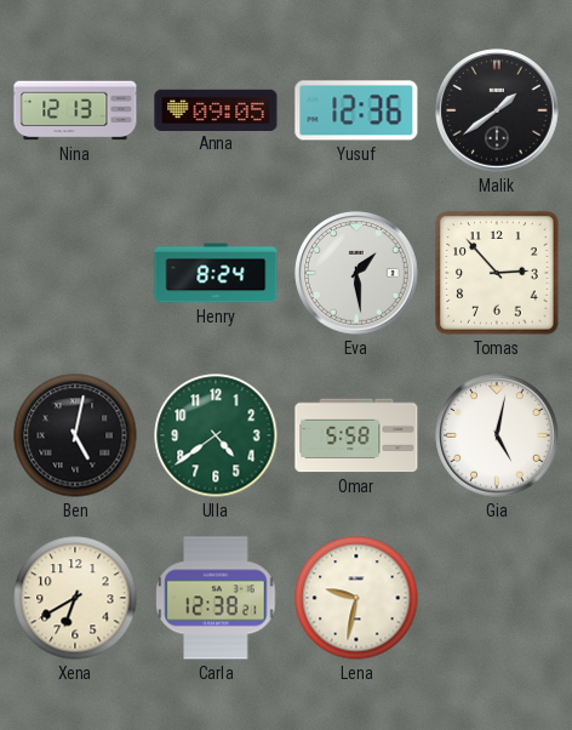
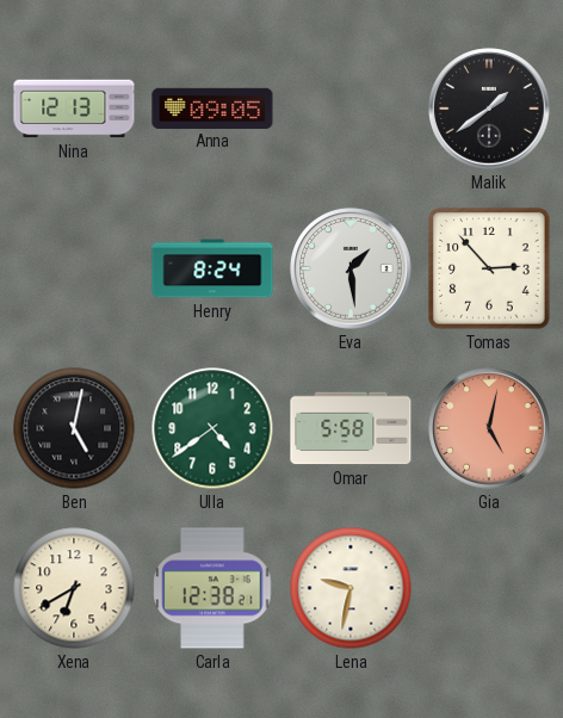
Yusuf: 12:36 -> none (356, 110)
Gia dial: white -> salmon (489, 428)
